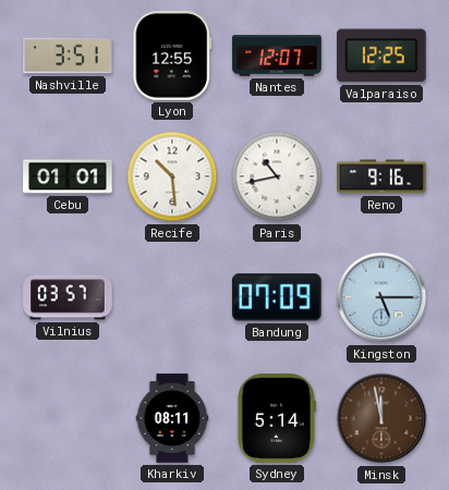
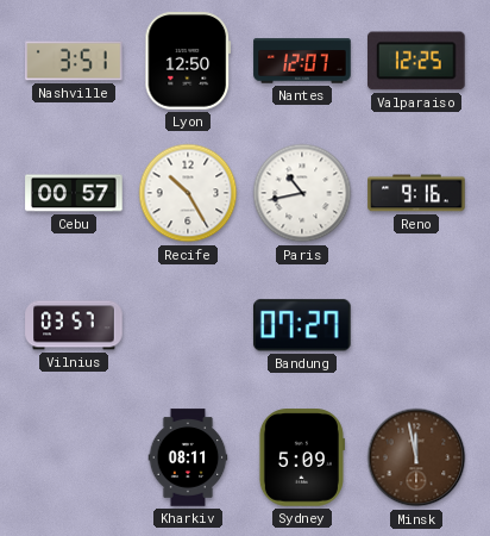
Lyon: 12:55 -> 12:50 (188, 61)
Cebu: 01:01 -> 00:57 (74, 193)
Recife: 10:29 -> 10:25 (188, 193)
Bandung: 07:09 -> 07:27 (302, 325)
Kingston: 5:15 -> none (381, 297)
Sydney: 5:14 -> 5:09 (301, 457)
